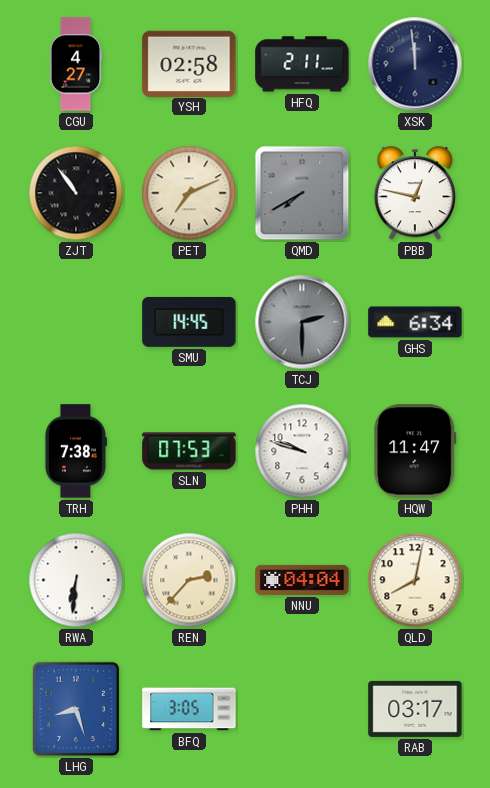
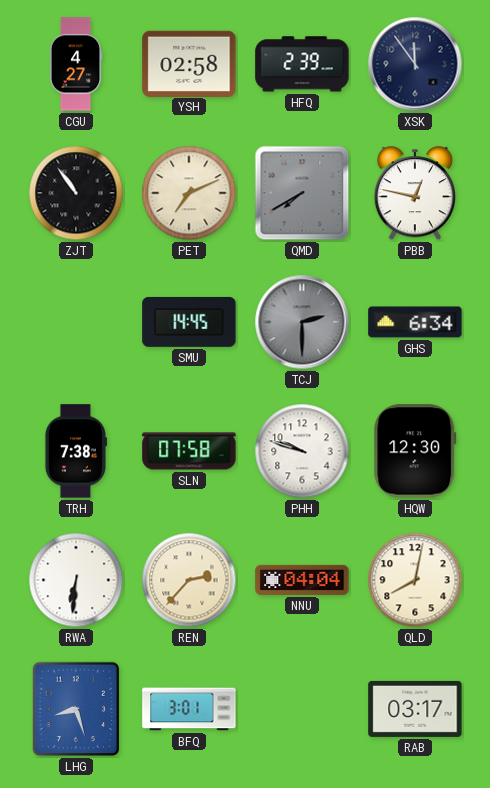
HFQ: 2:11 -> 2:39 (302, 64)
XSK: 11:59 -> 11:54 (415, 64)
SLN: 07:53 -> 07:58 (189, 451)
HQW: 11:47 -> 12:30 (415, 451)
BFQ: 3:05 -> 3:01 (189, 709)
